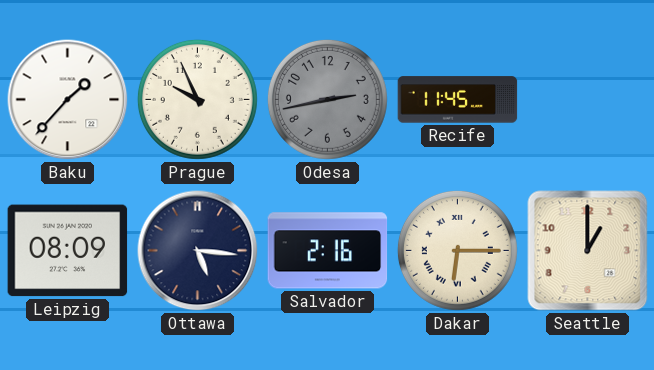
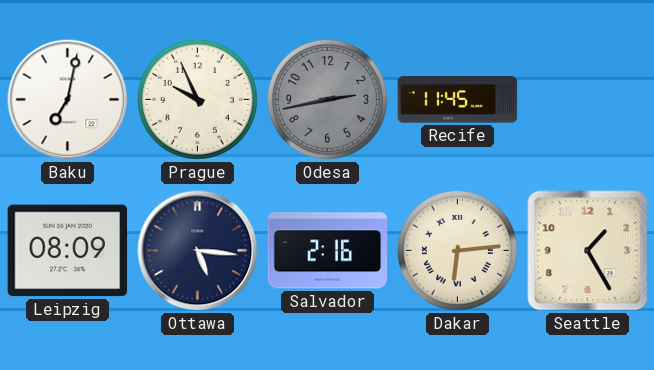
Baku: 1:37 -> 7:02 (68, 100)
Dakar: 6:15 -> 6:14 (457, 250)
Seattle: 1:00 -> 1:25 (588, 251)
